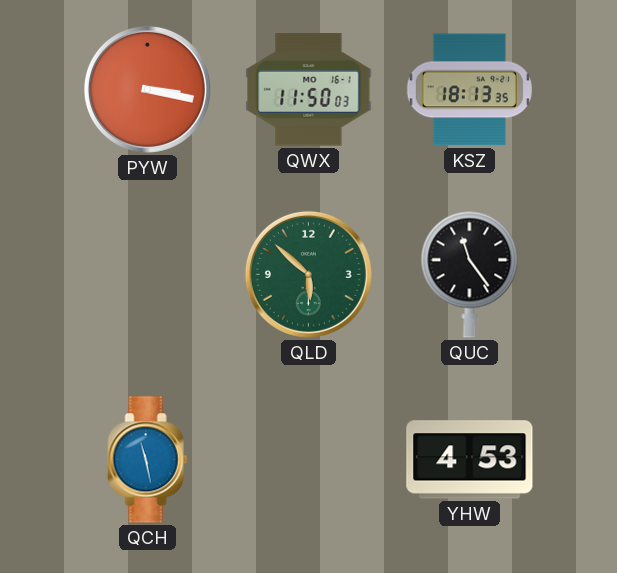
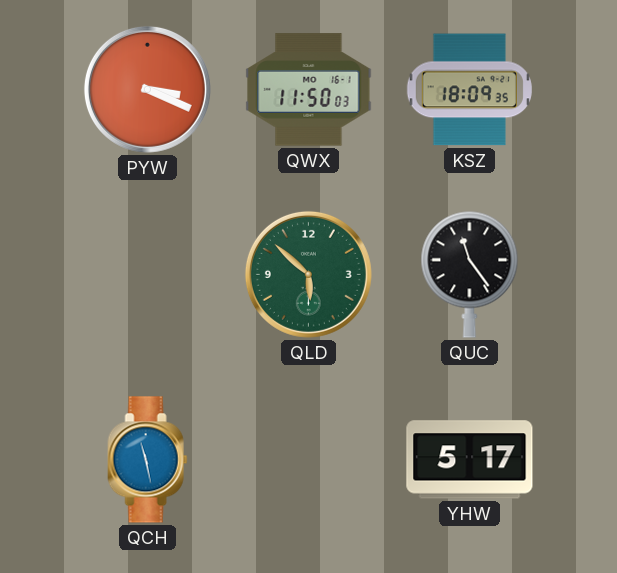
PYW: 3:17 -> 3:19 (147, 89)
KSZ: 18:13 -> 18:09 (469, 90)
YHW: 4:53 -> 5:17 (470, 460)
